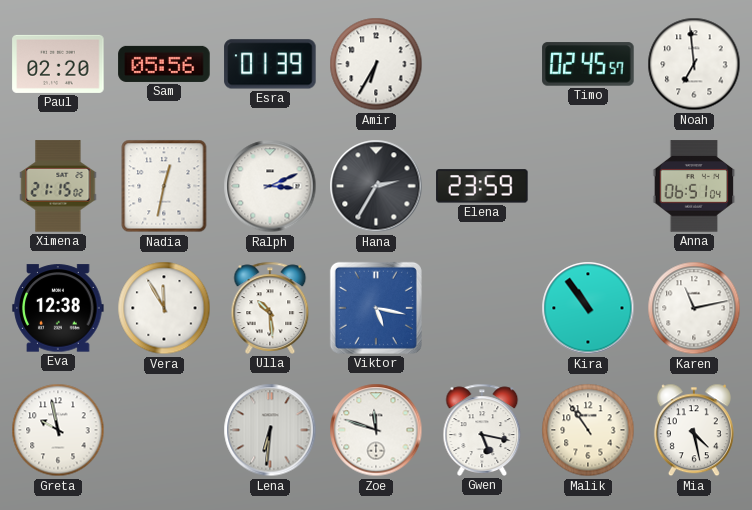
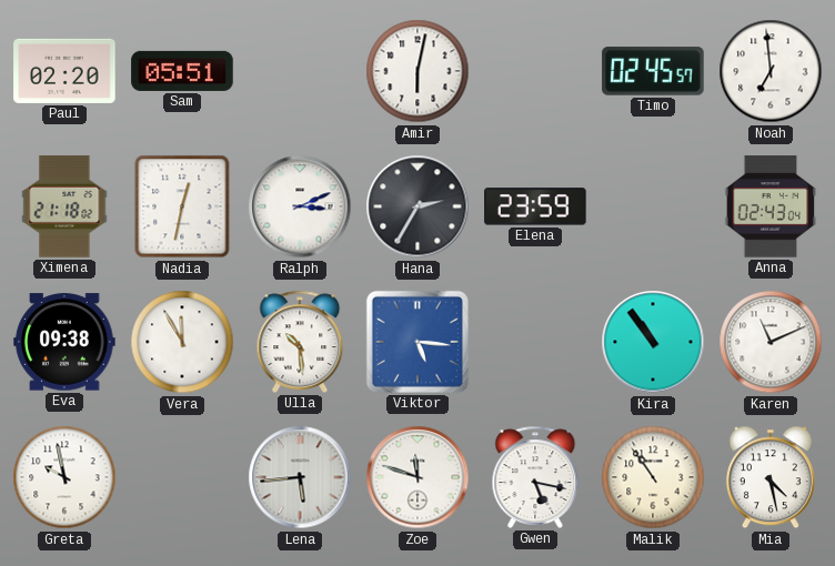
Sam: 05:56 -> 05:51 (182, 71)
Esra: 01:39 -> none (270, 64)
Amir: 6:35 -> 6:02 (417, 71)
Ximena: 21:15 -> 21:18 (64, 206)
Anna: 06:51 -> 02:43 (771, 206)
Eva: 12:38 -> 09:38 (64, 342)
Viktor: 5:17 -> 5:16 (417, 342)
Karen: 11:13 -> 11:11 (771, 342)
Lena: 6:31 -> 5:44 (300, 477)
